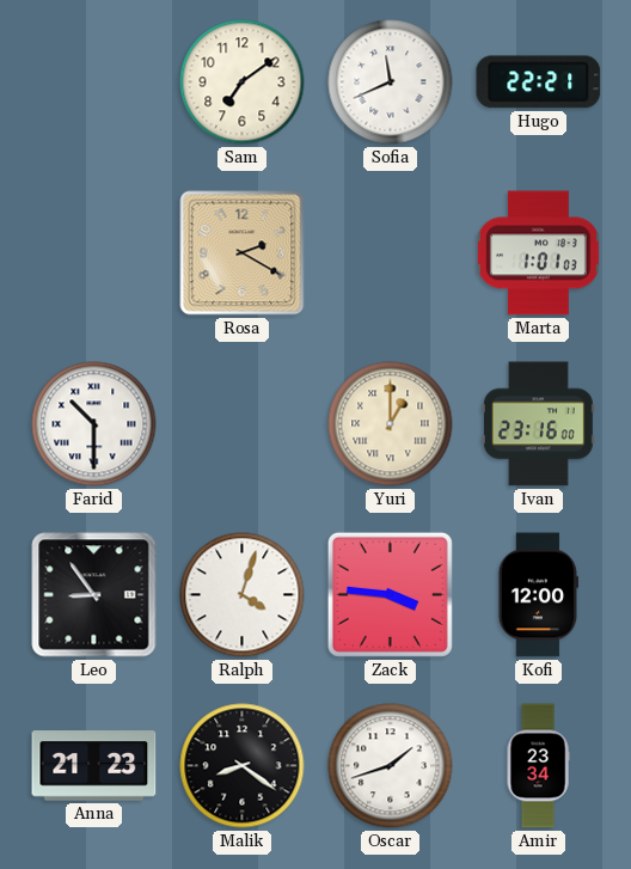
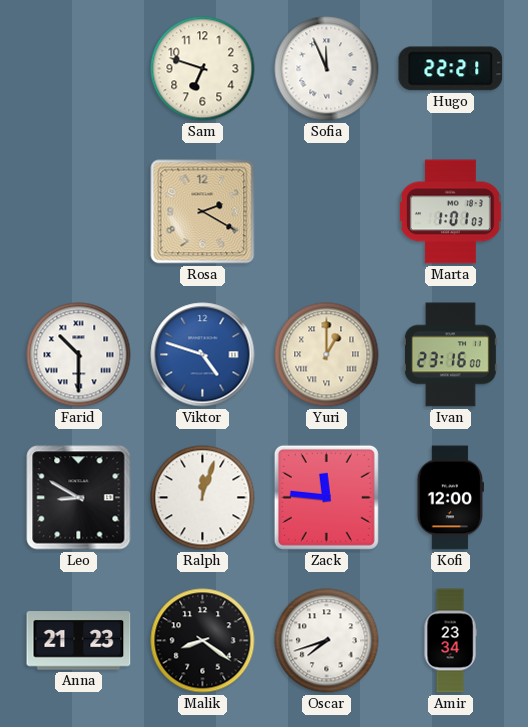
Sam: 7:09 -> 6:48 (203, 69)
Sofia: 11:41 -> 11:56 (327, 69)
Viktor: none -> 4:48 (203, 355)
Leo: 8:54 -> 8:50 (79, 498)
Ralph: 4:03 -> 12:03 (203, 498)
Zack: 3:46 -> 11:46 (326, 497)
Oscar: 1:42 -> 7:42 (327, 641)
